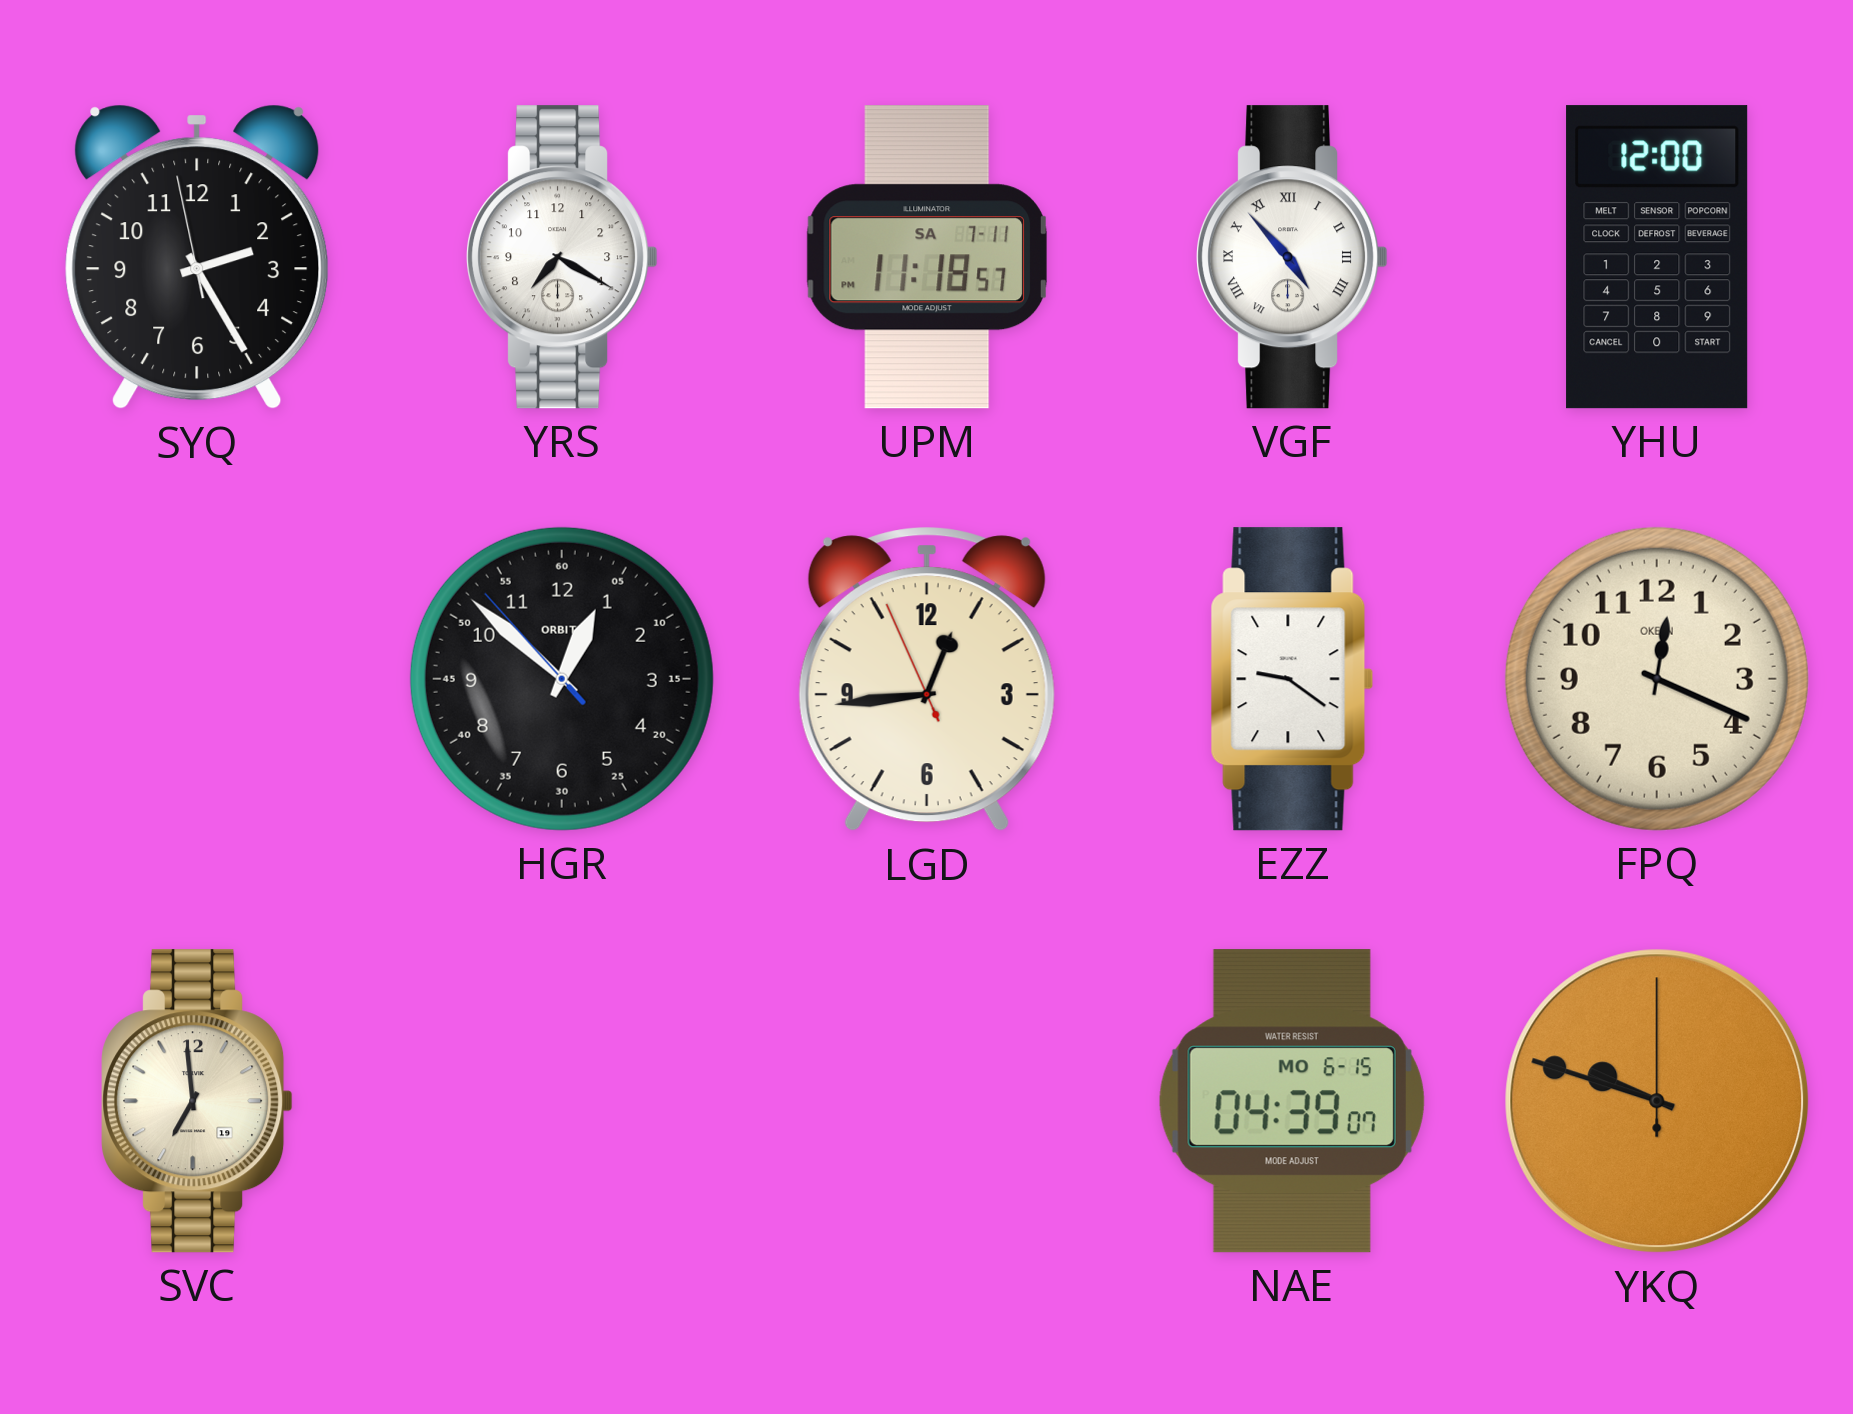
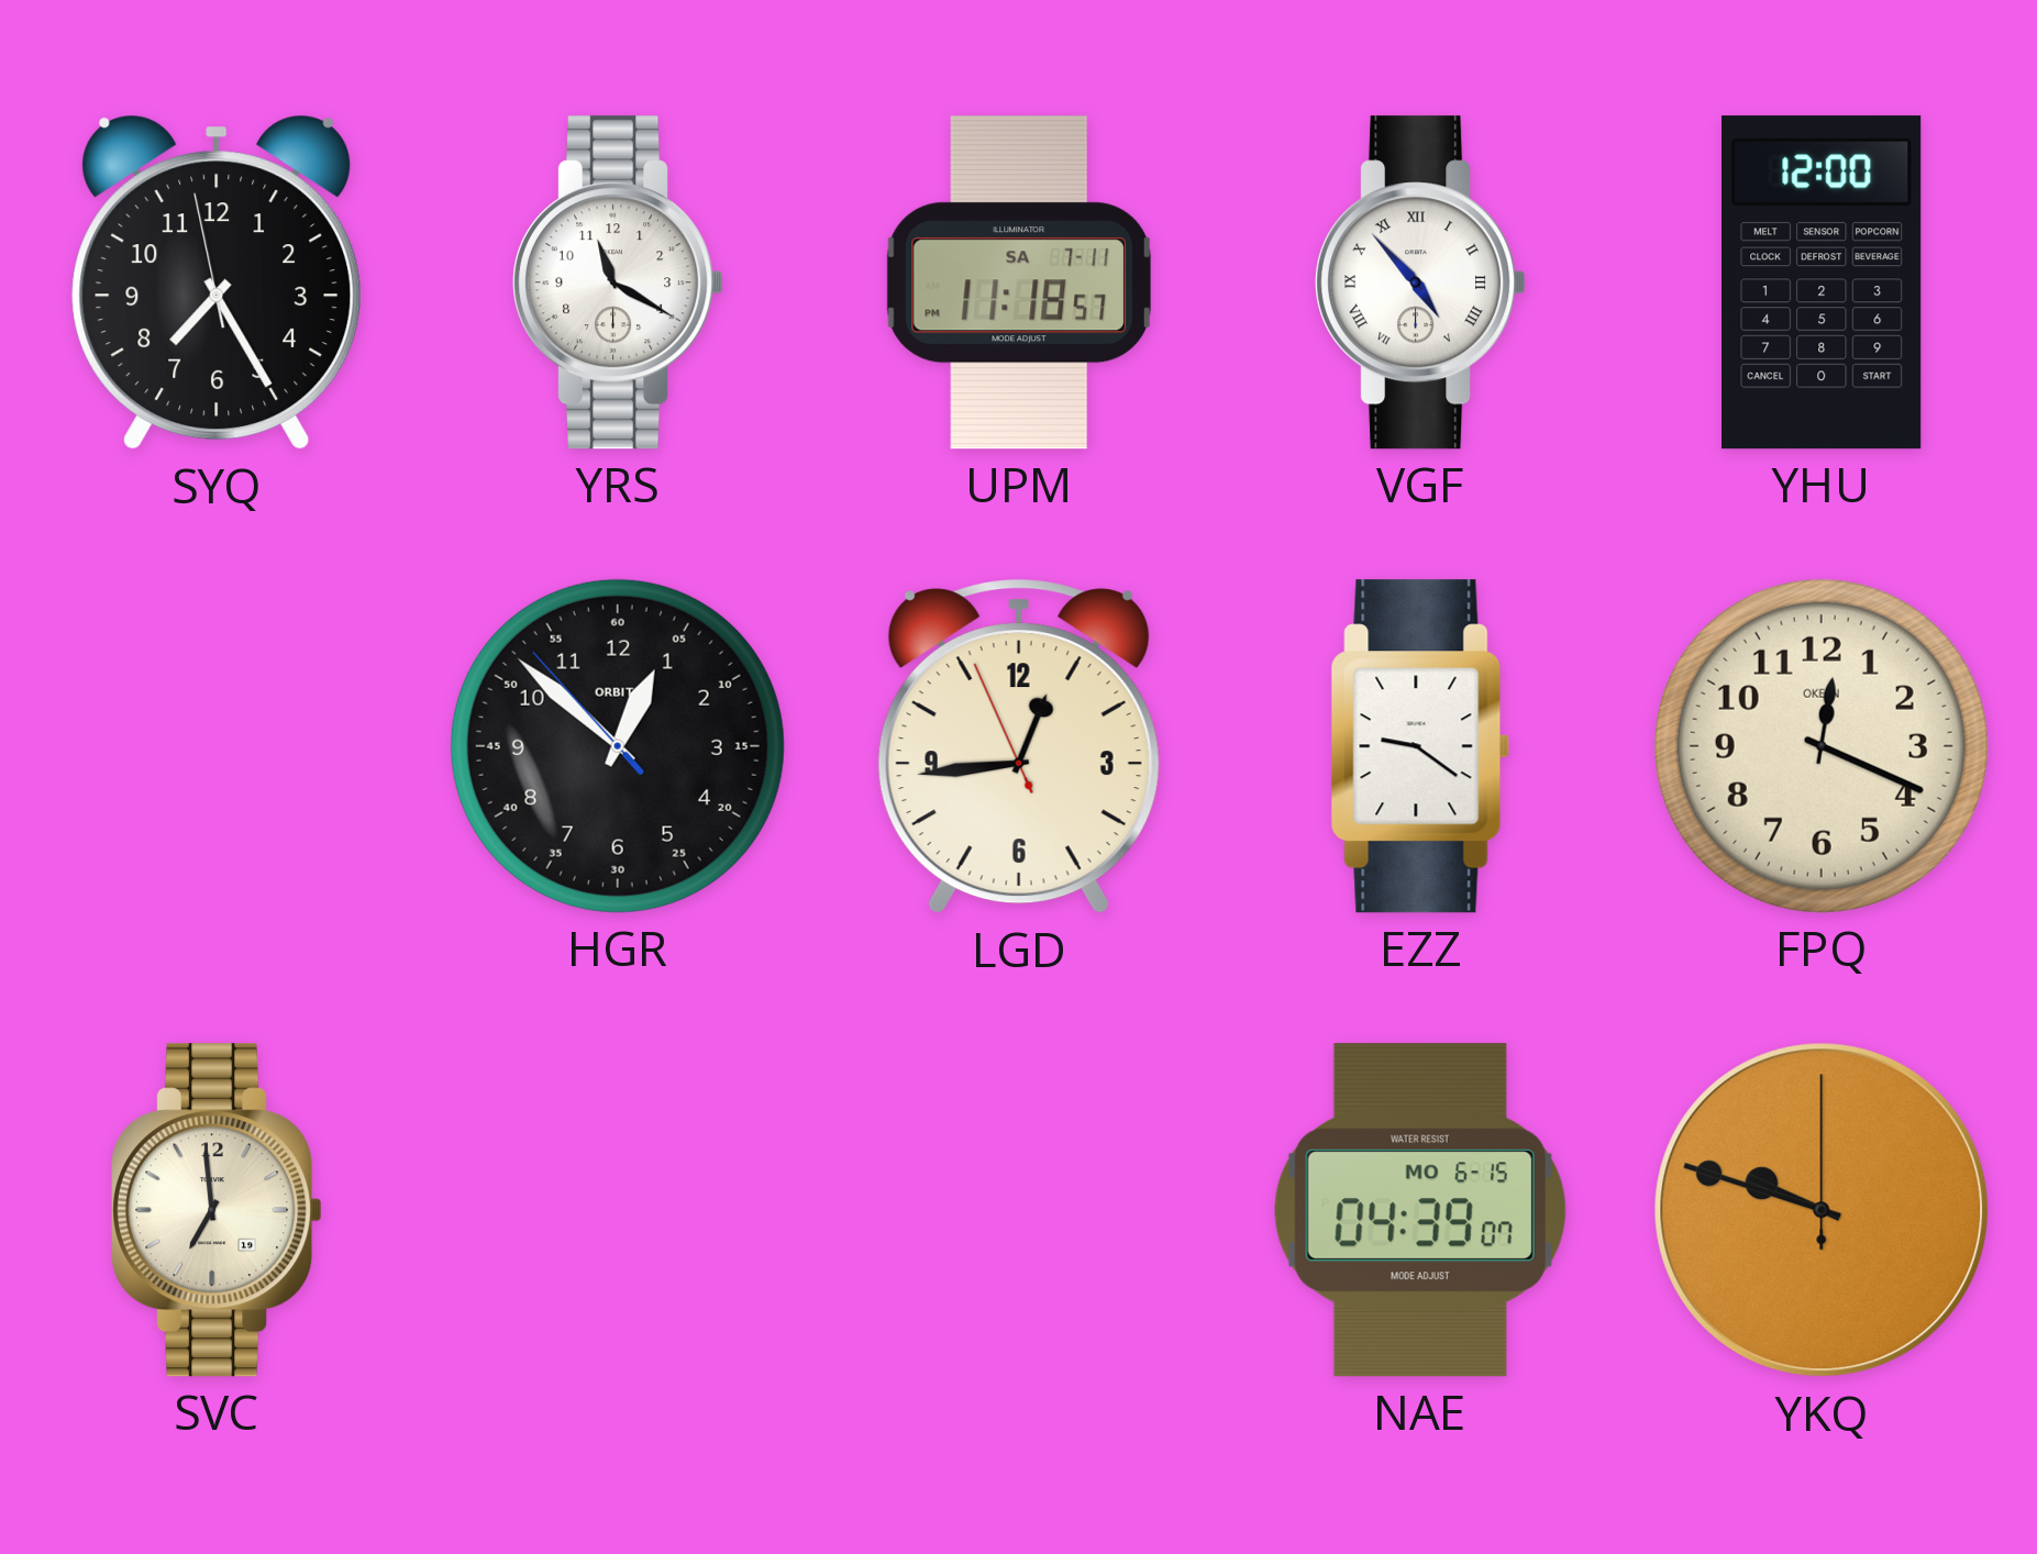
SYQ: 2:24 -> 7:24 (217, 282)
YRS: 7:20 -> 11:20 (618, 282)
